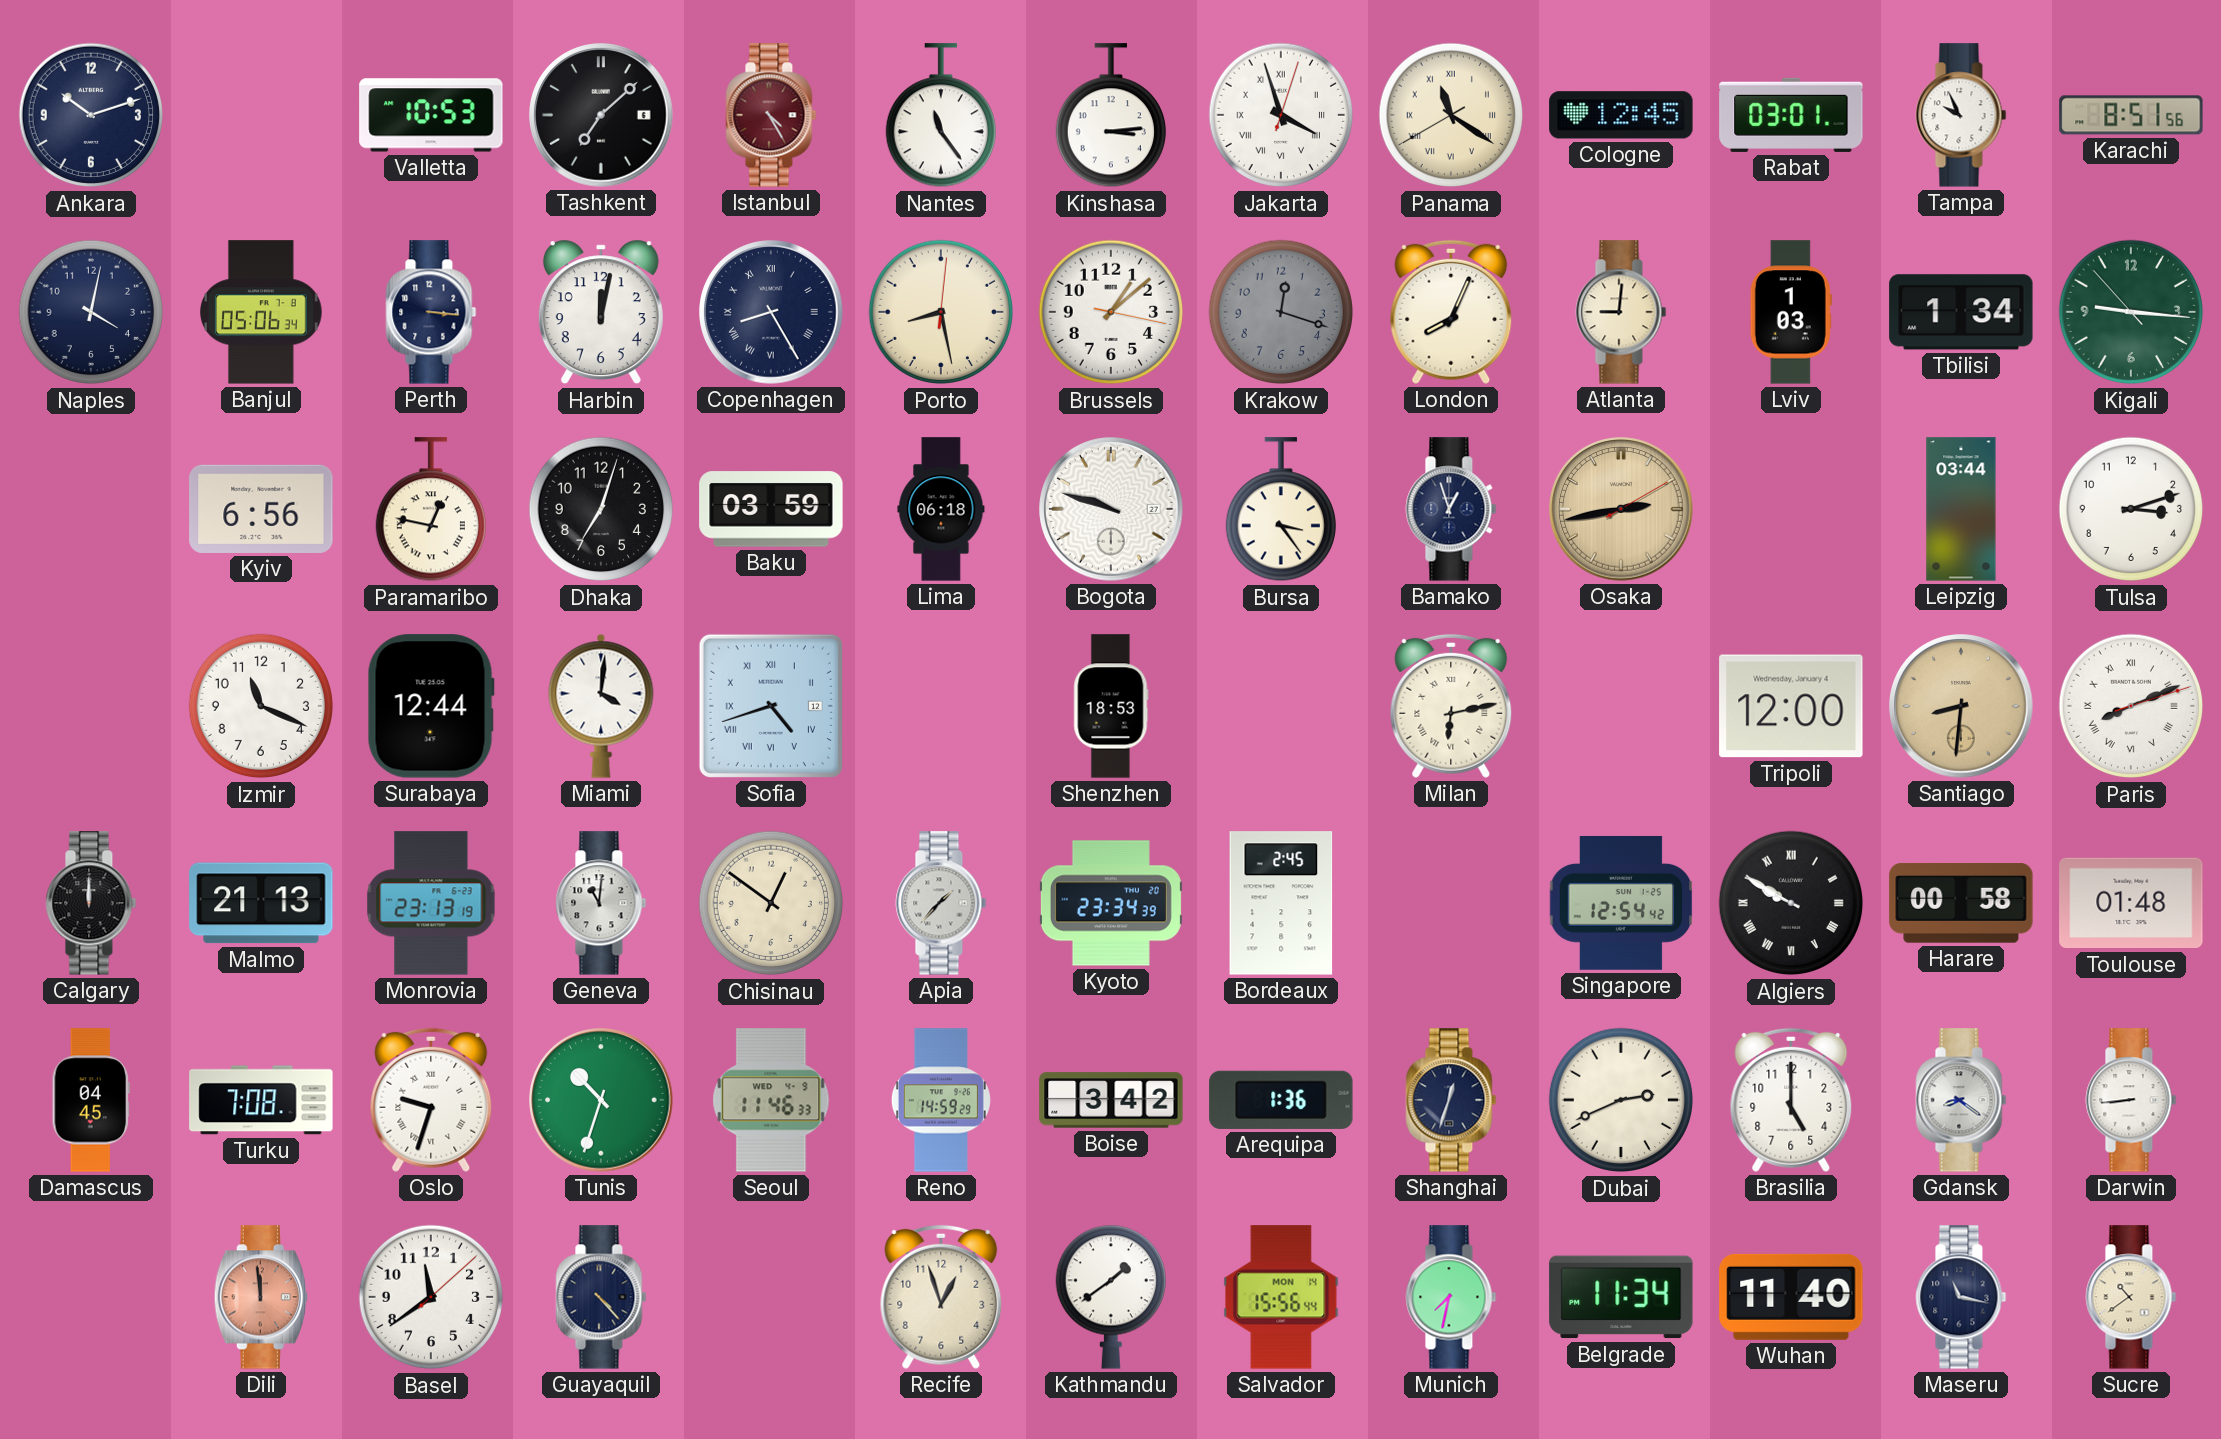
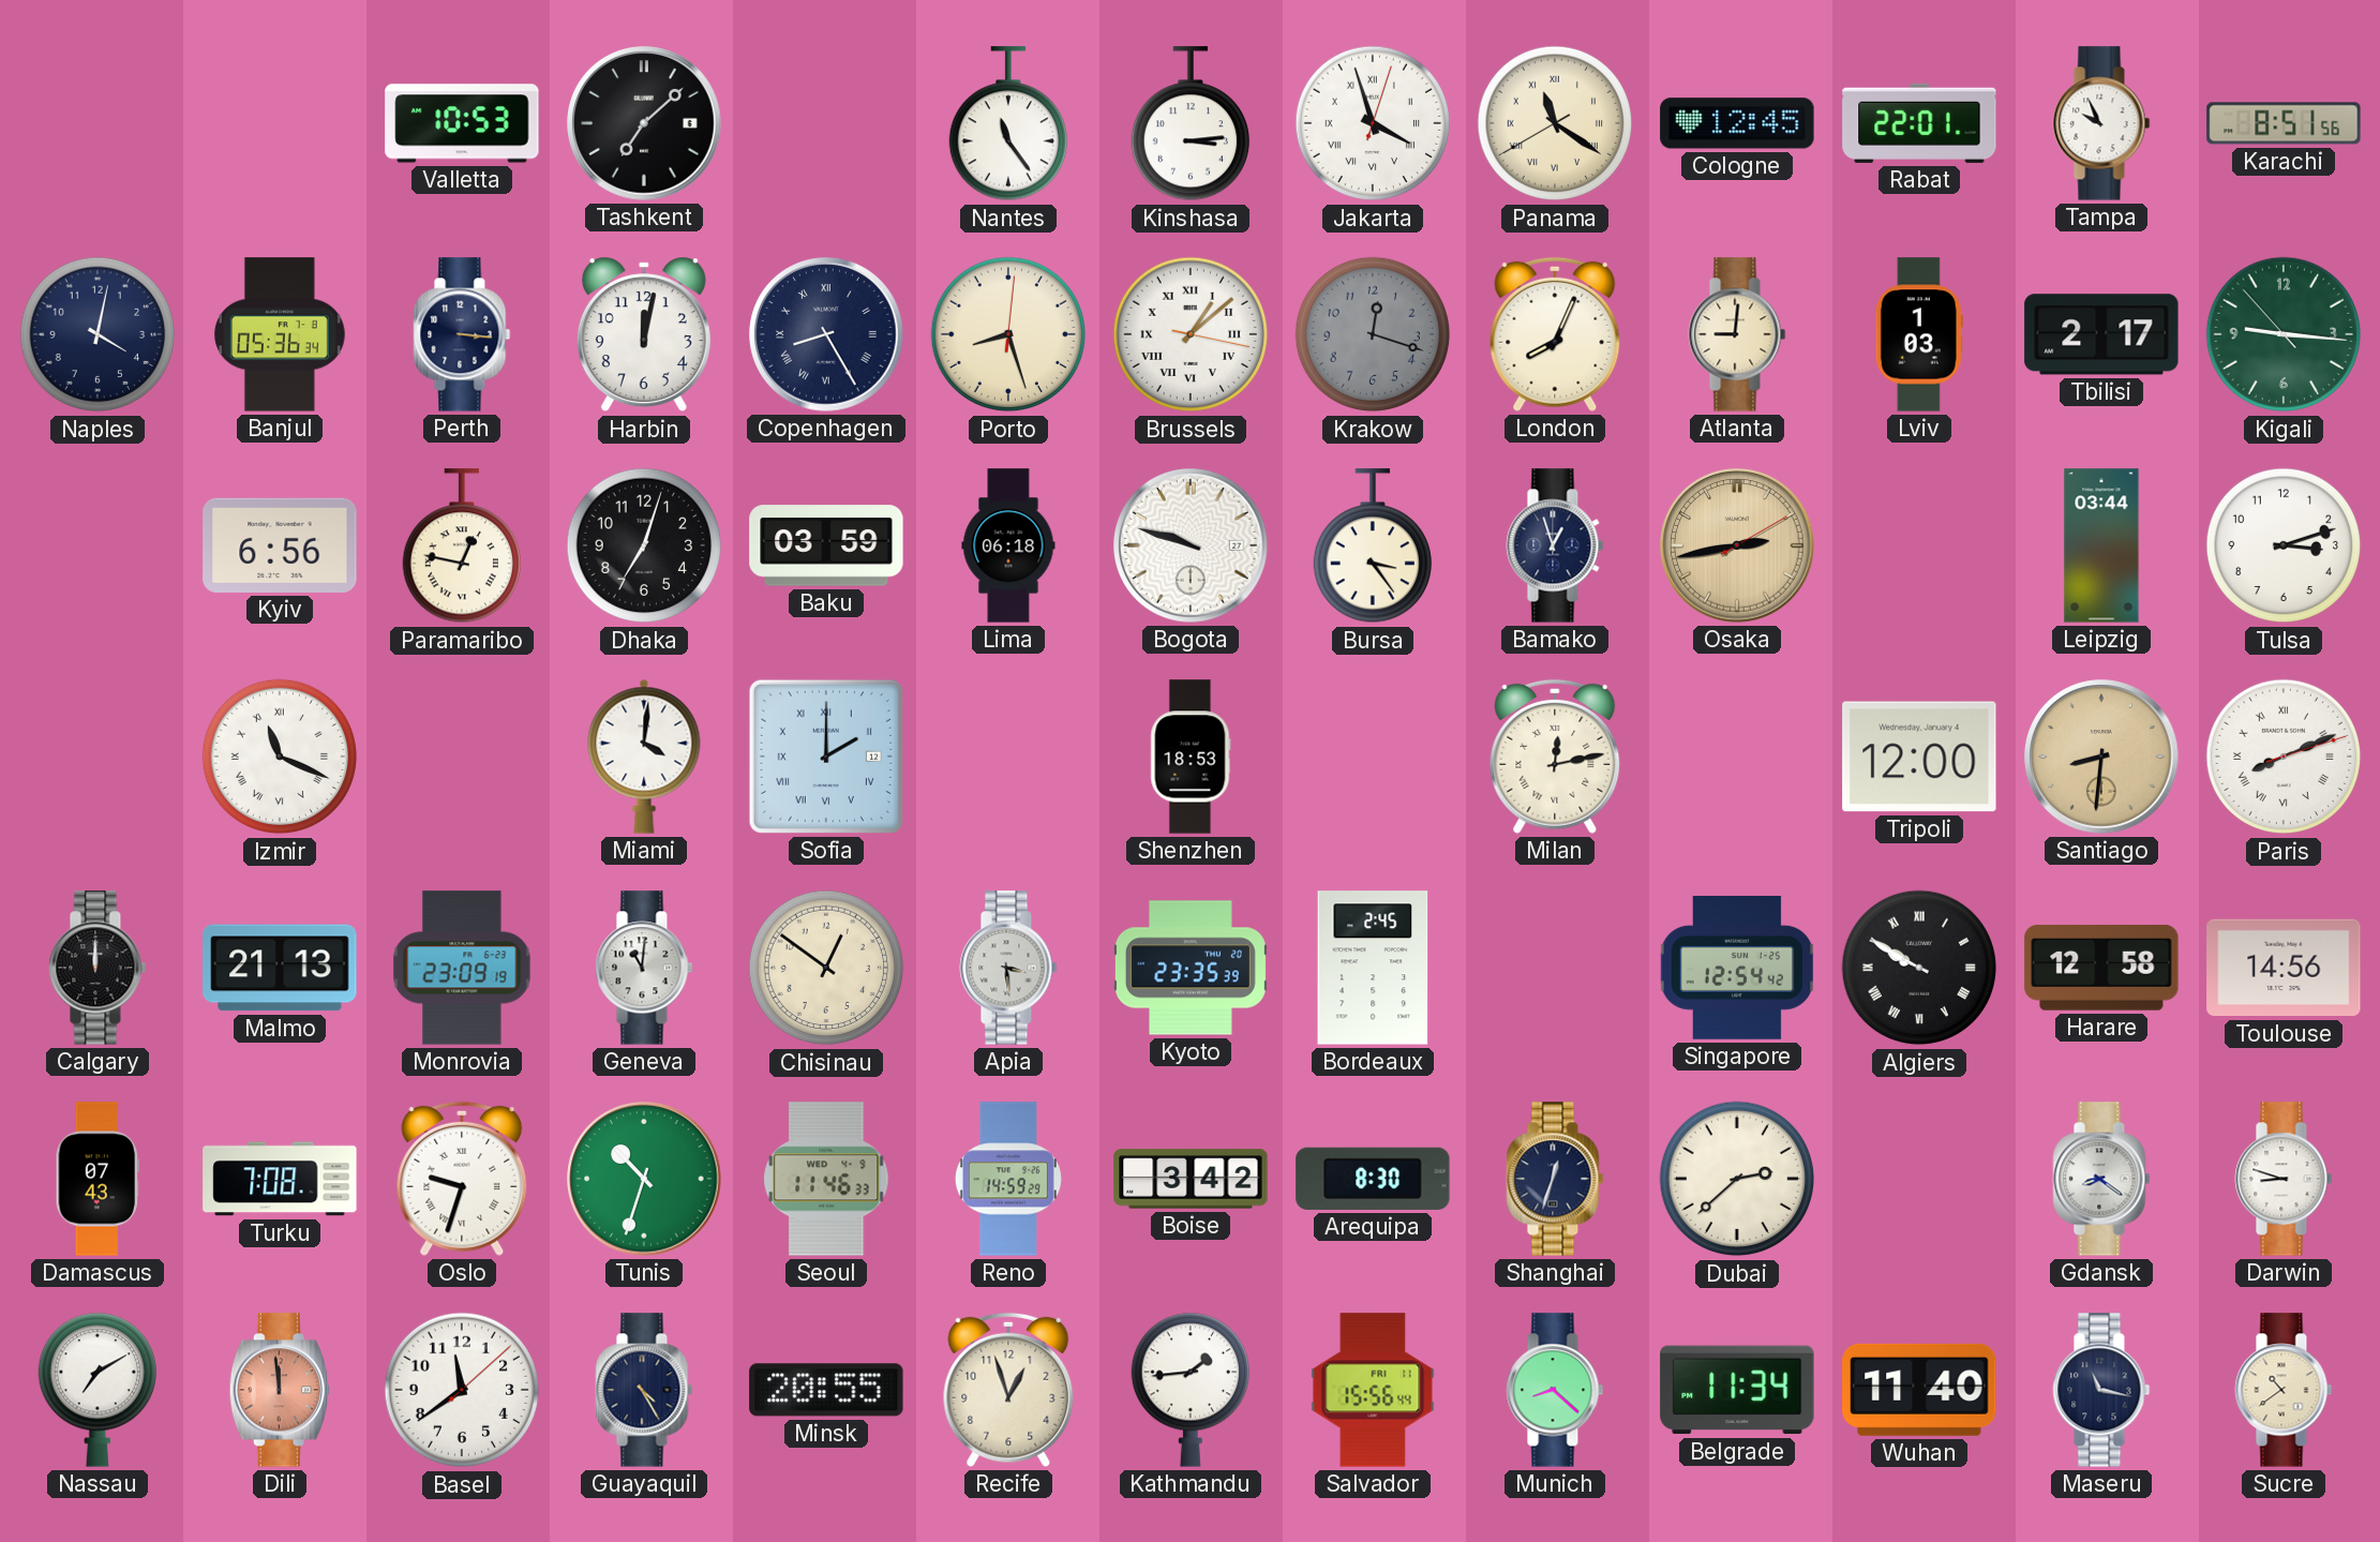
Ankara: 10:12 -> none (91, 115)
Istanbul: 4:25 -> none (771, 115)
Rabat: 03:01 -> 22:01 (1919, 123)
Banjul: 05:06 -> 05:36 (281, 334)
Porto: 8:28 -> 8:27 (1008, 334)
Brussels numerals: Arabic -> Roman (1191, 334)
Tbilisi: 1:34 -> 2:17 (2101, 334)
Izmir numerals: Arabic -> Roman (280, 757)
Surabaya: 12:44 -> none (431, 706)
Sofia: 4:42 -> 2:00 (826, 757)
Milan: 6:13 -> 12:13 (1555, 757)
Monrovia: 23:13 -> 23:09 (462, 968)
Apia: 1:37 -> 3:29 (1008, 968)
Kyoto: 23:34 -> 23:35 (1191, 968)
Harare: 00:58 -> 12:58 (2101, 968)
Toulouse: 01:48 -> 14:56 (2284, 968)
Damascus: 04:45 -> 07:43 (96, 1179)
Arequipa: 1:36 -> 8:30 (1373, 1179)
Dubai: 2:41 -> 2:38 (1737, 1179)
Brasilia: 5:00 -> none (1791, 1100)
Darwin: 8:44 -> 8:48 (2284, 1179)
Nassau: none -> 7:10 (98, 1390)
Guayaquil: 4:23 -> 4:25 (644, 1390)
Minsk: none -> 20:55 (826, 1390)
Kathmandu: 1:39 -> 1:44 (1191, 1390)
Salvador date: MON 14 -> FRI 11 (1373, 1390)
Munich: 7:32 -> 8:22 (1555, 1390)
